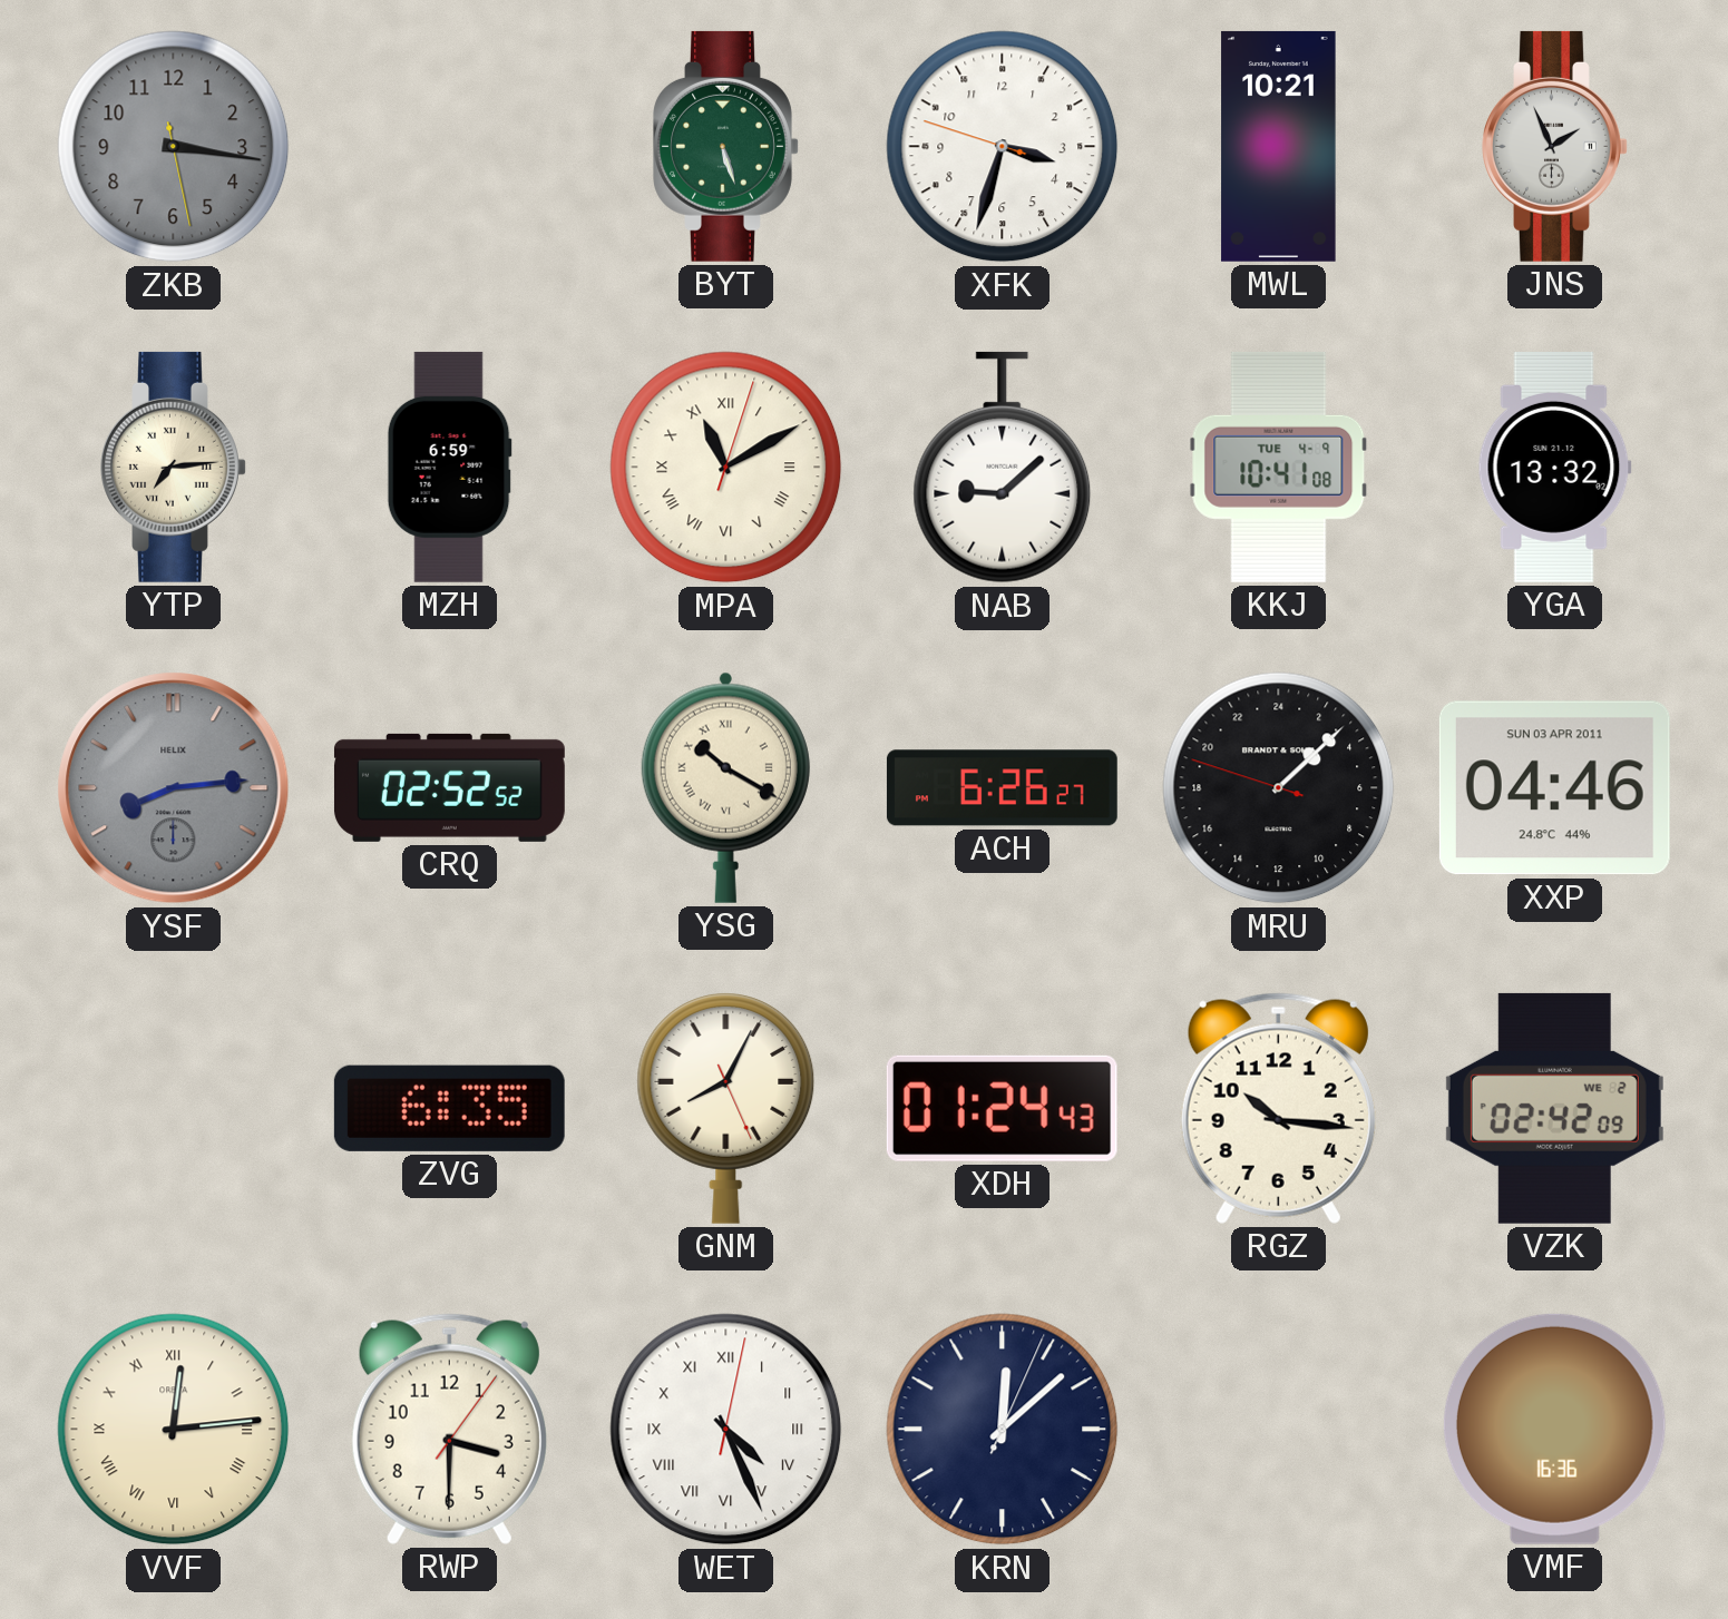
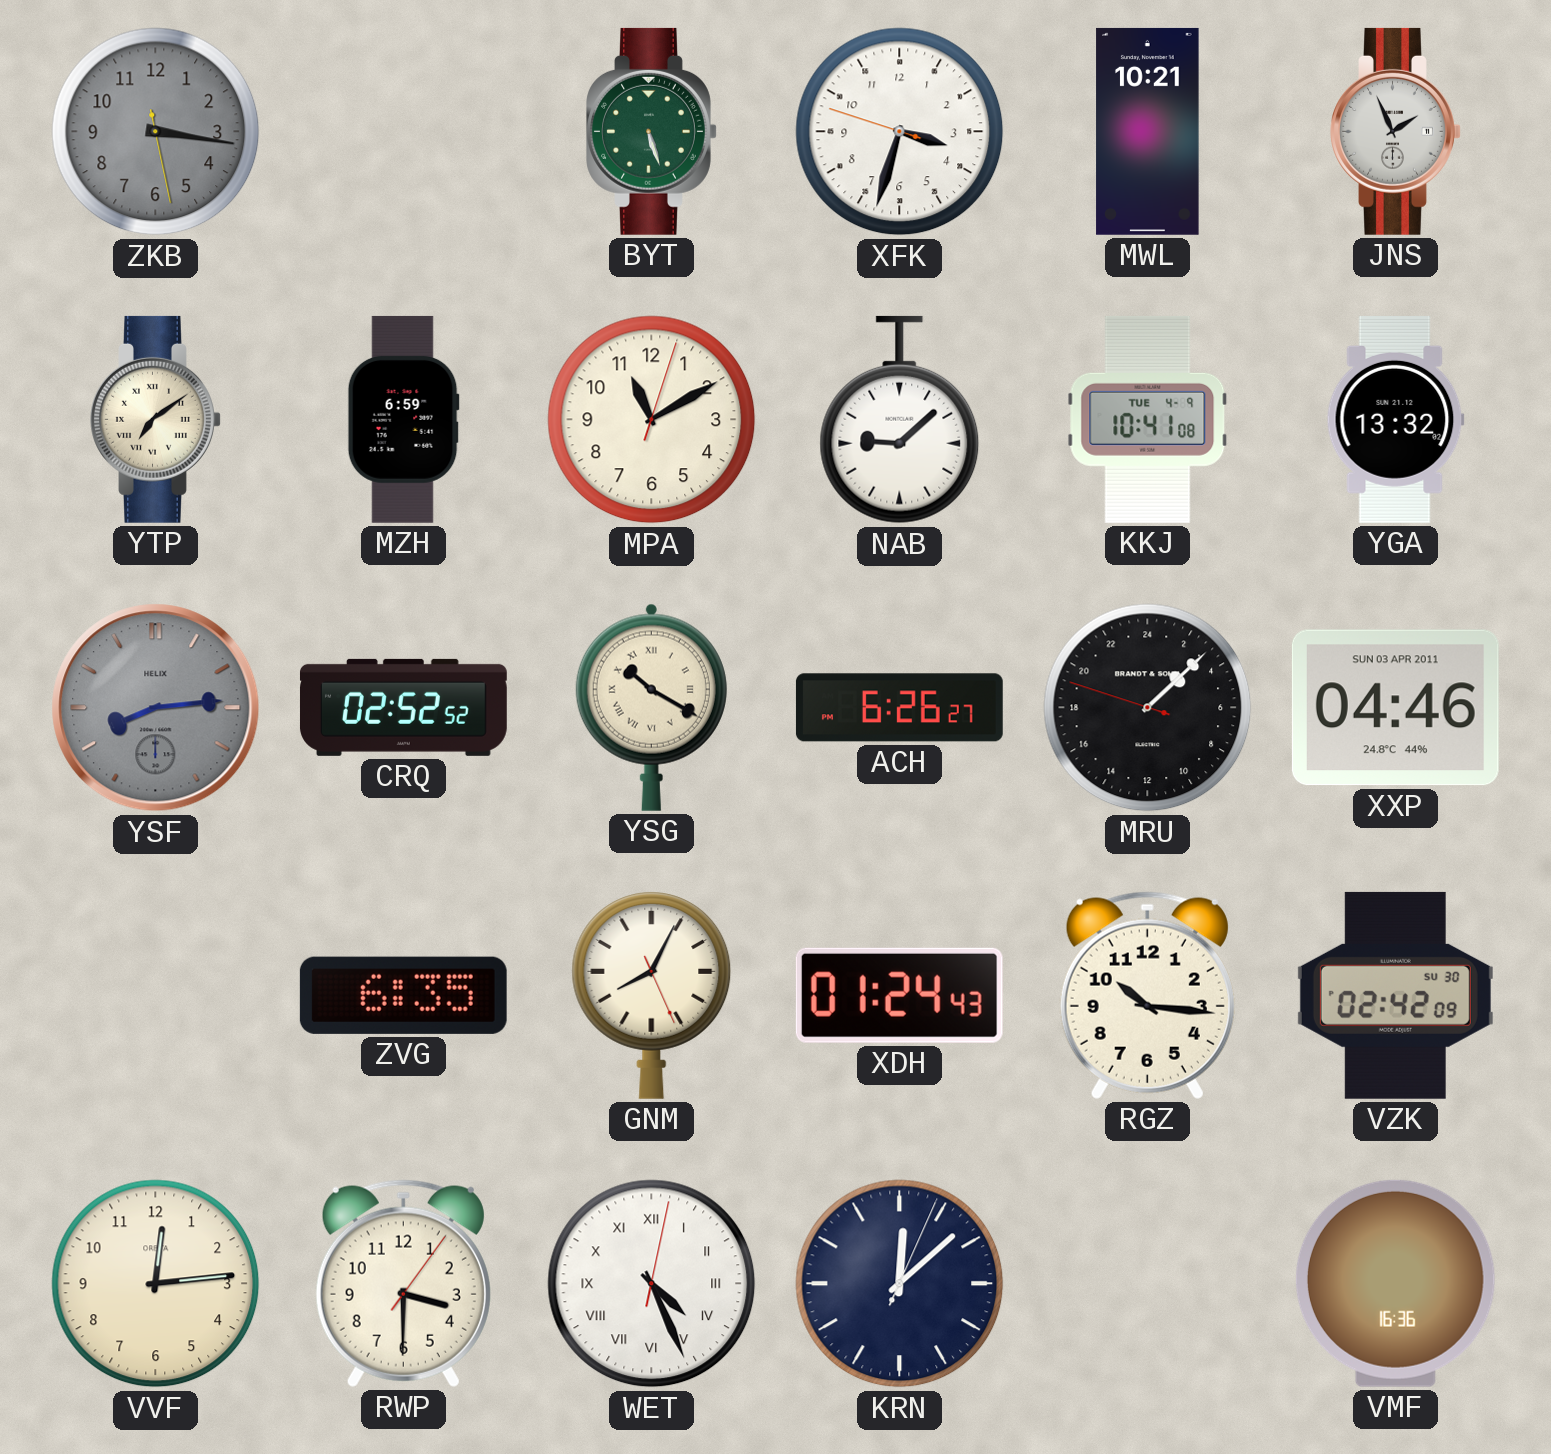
YTP: 7:14 -> 7:09 (156, 419)
MPA numerals: Roman -> Arabic (652, 420)
VZK date: WE 2 -> SU 30 (1395, 995)
VVF numerals: Roman -> Arabic (156, 1284)
